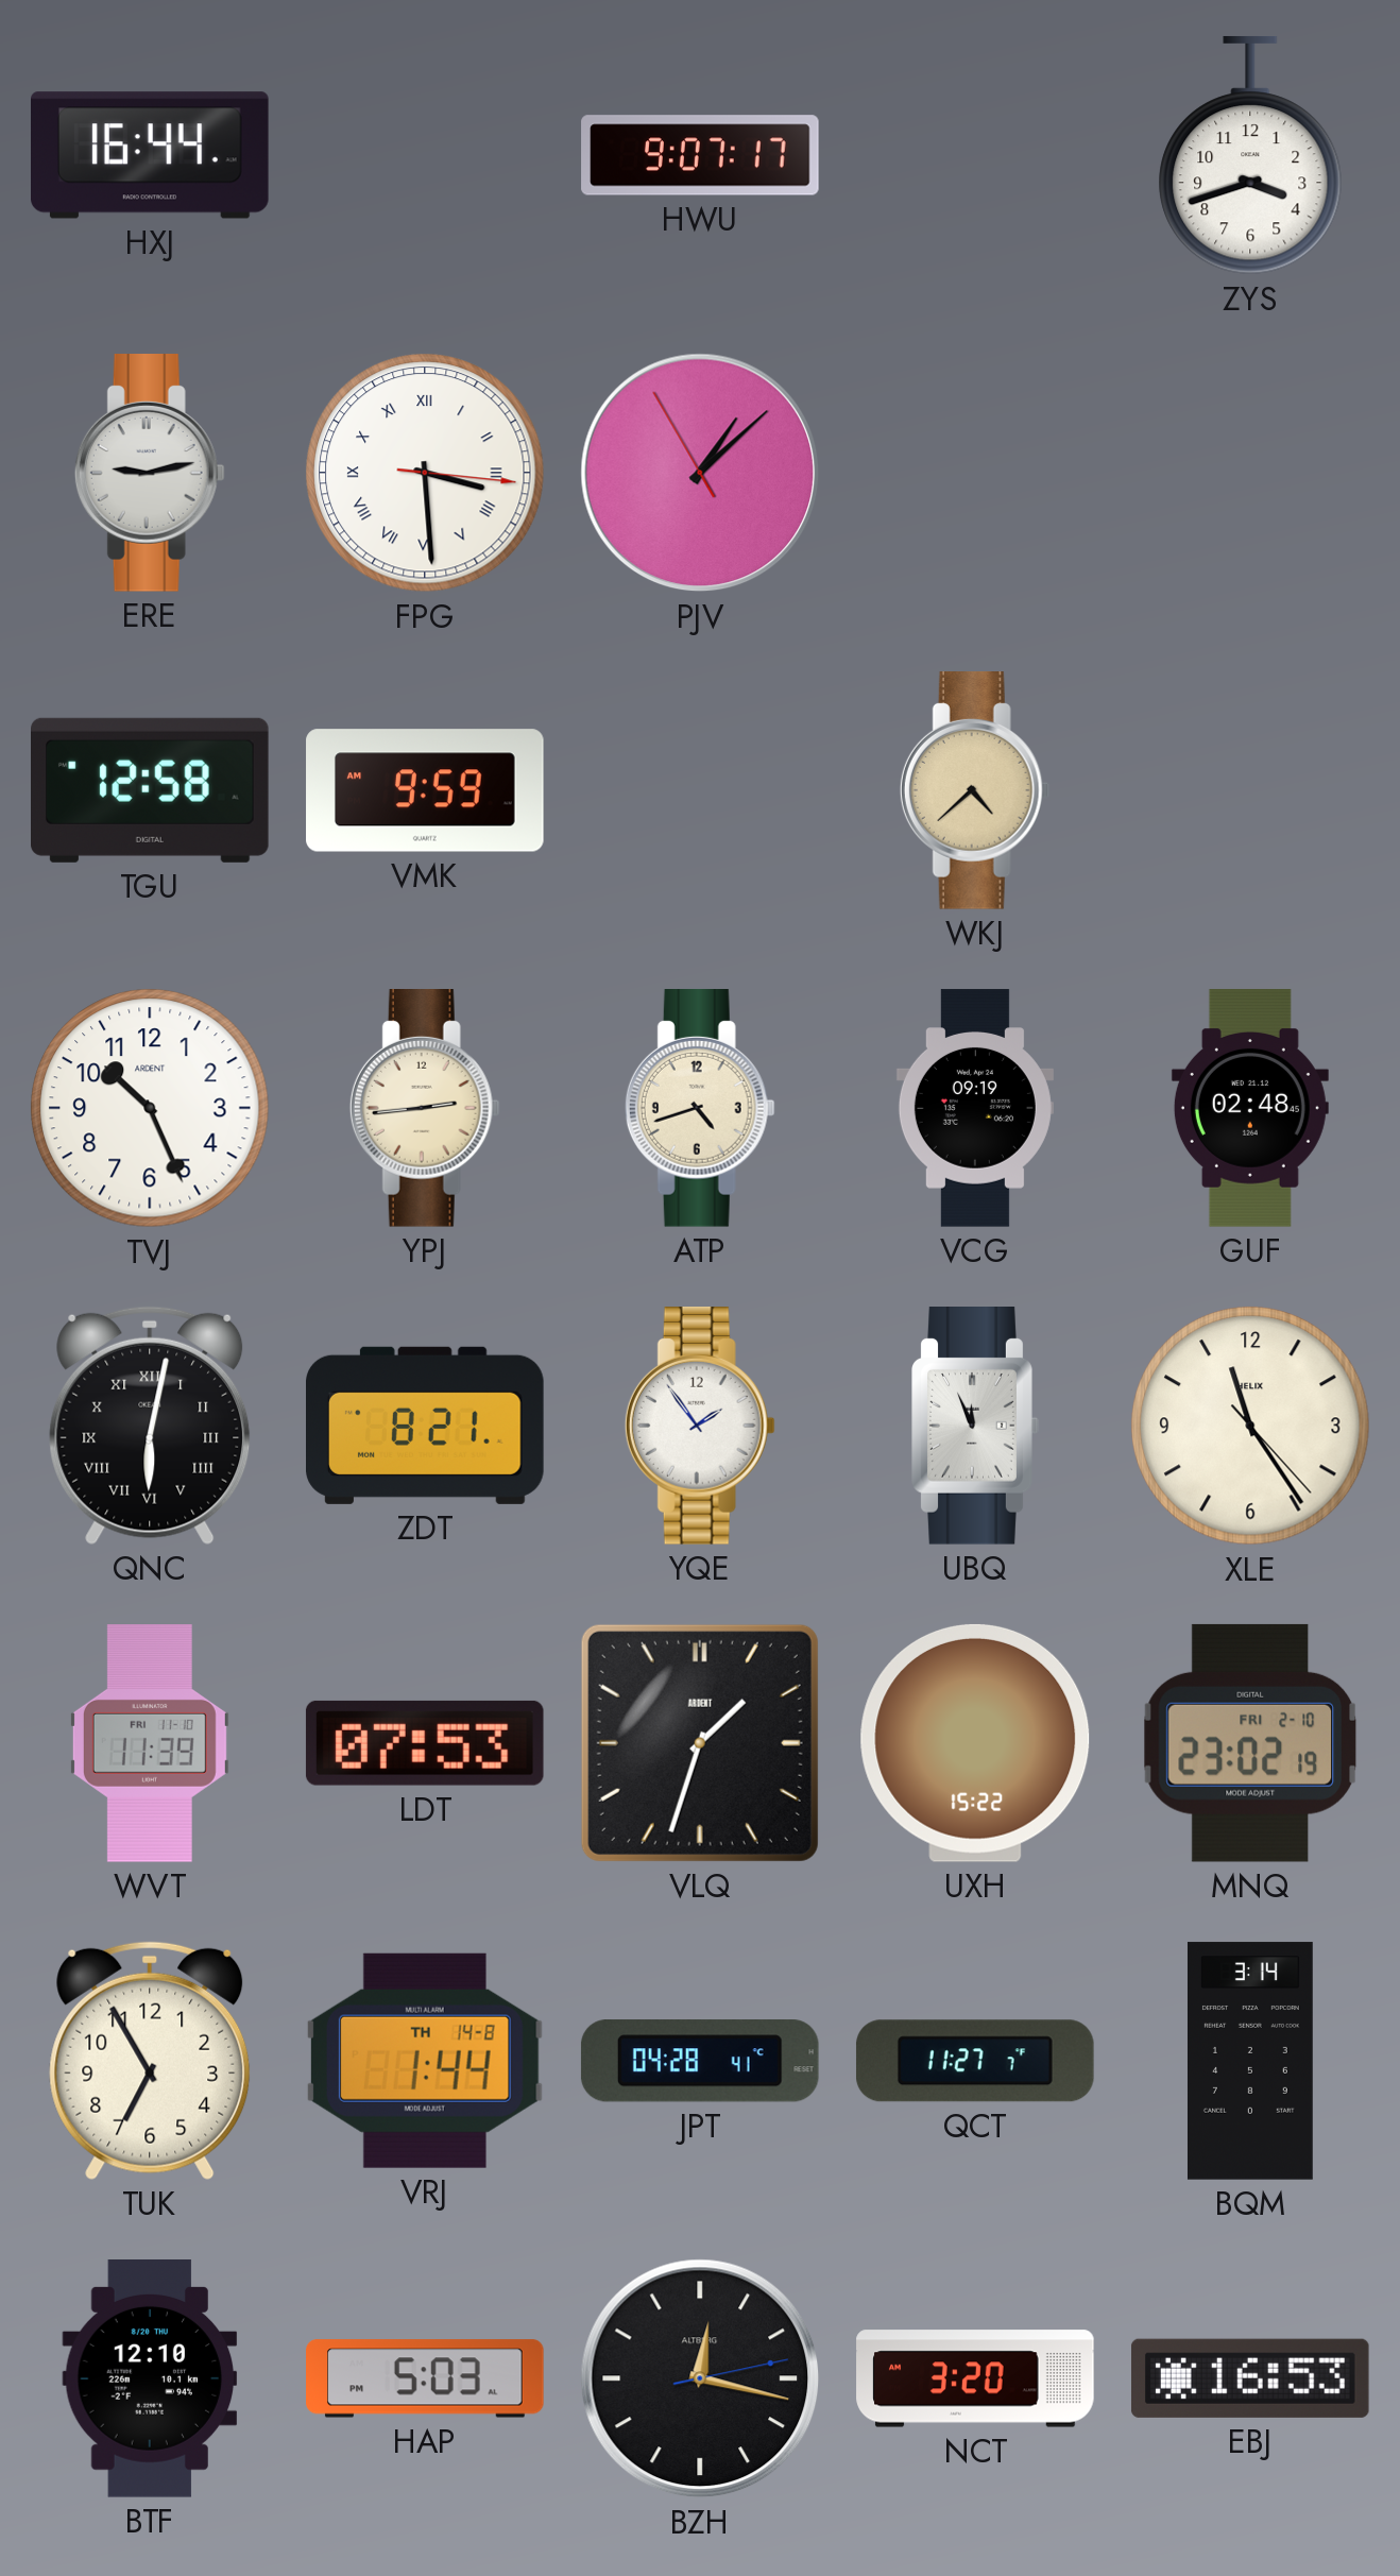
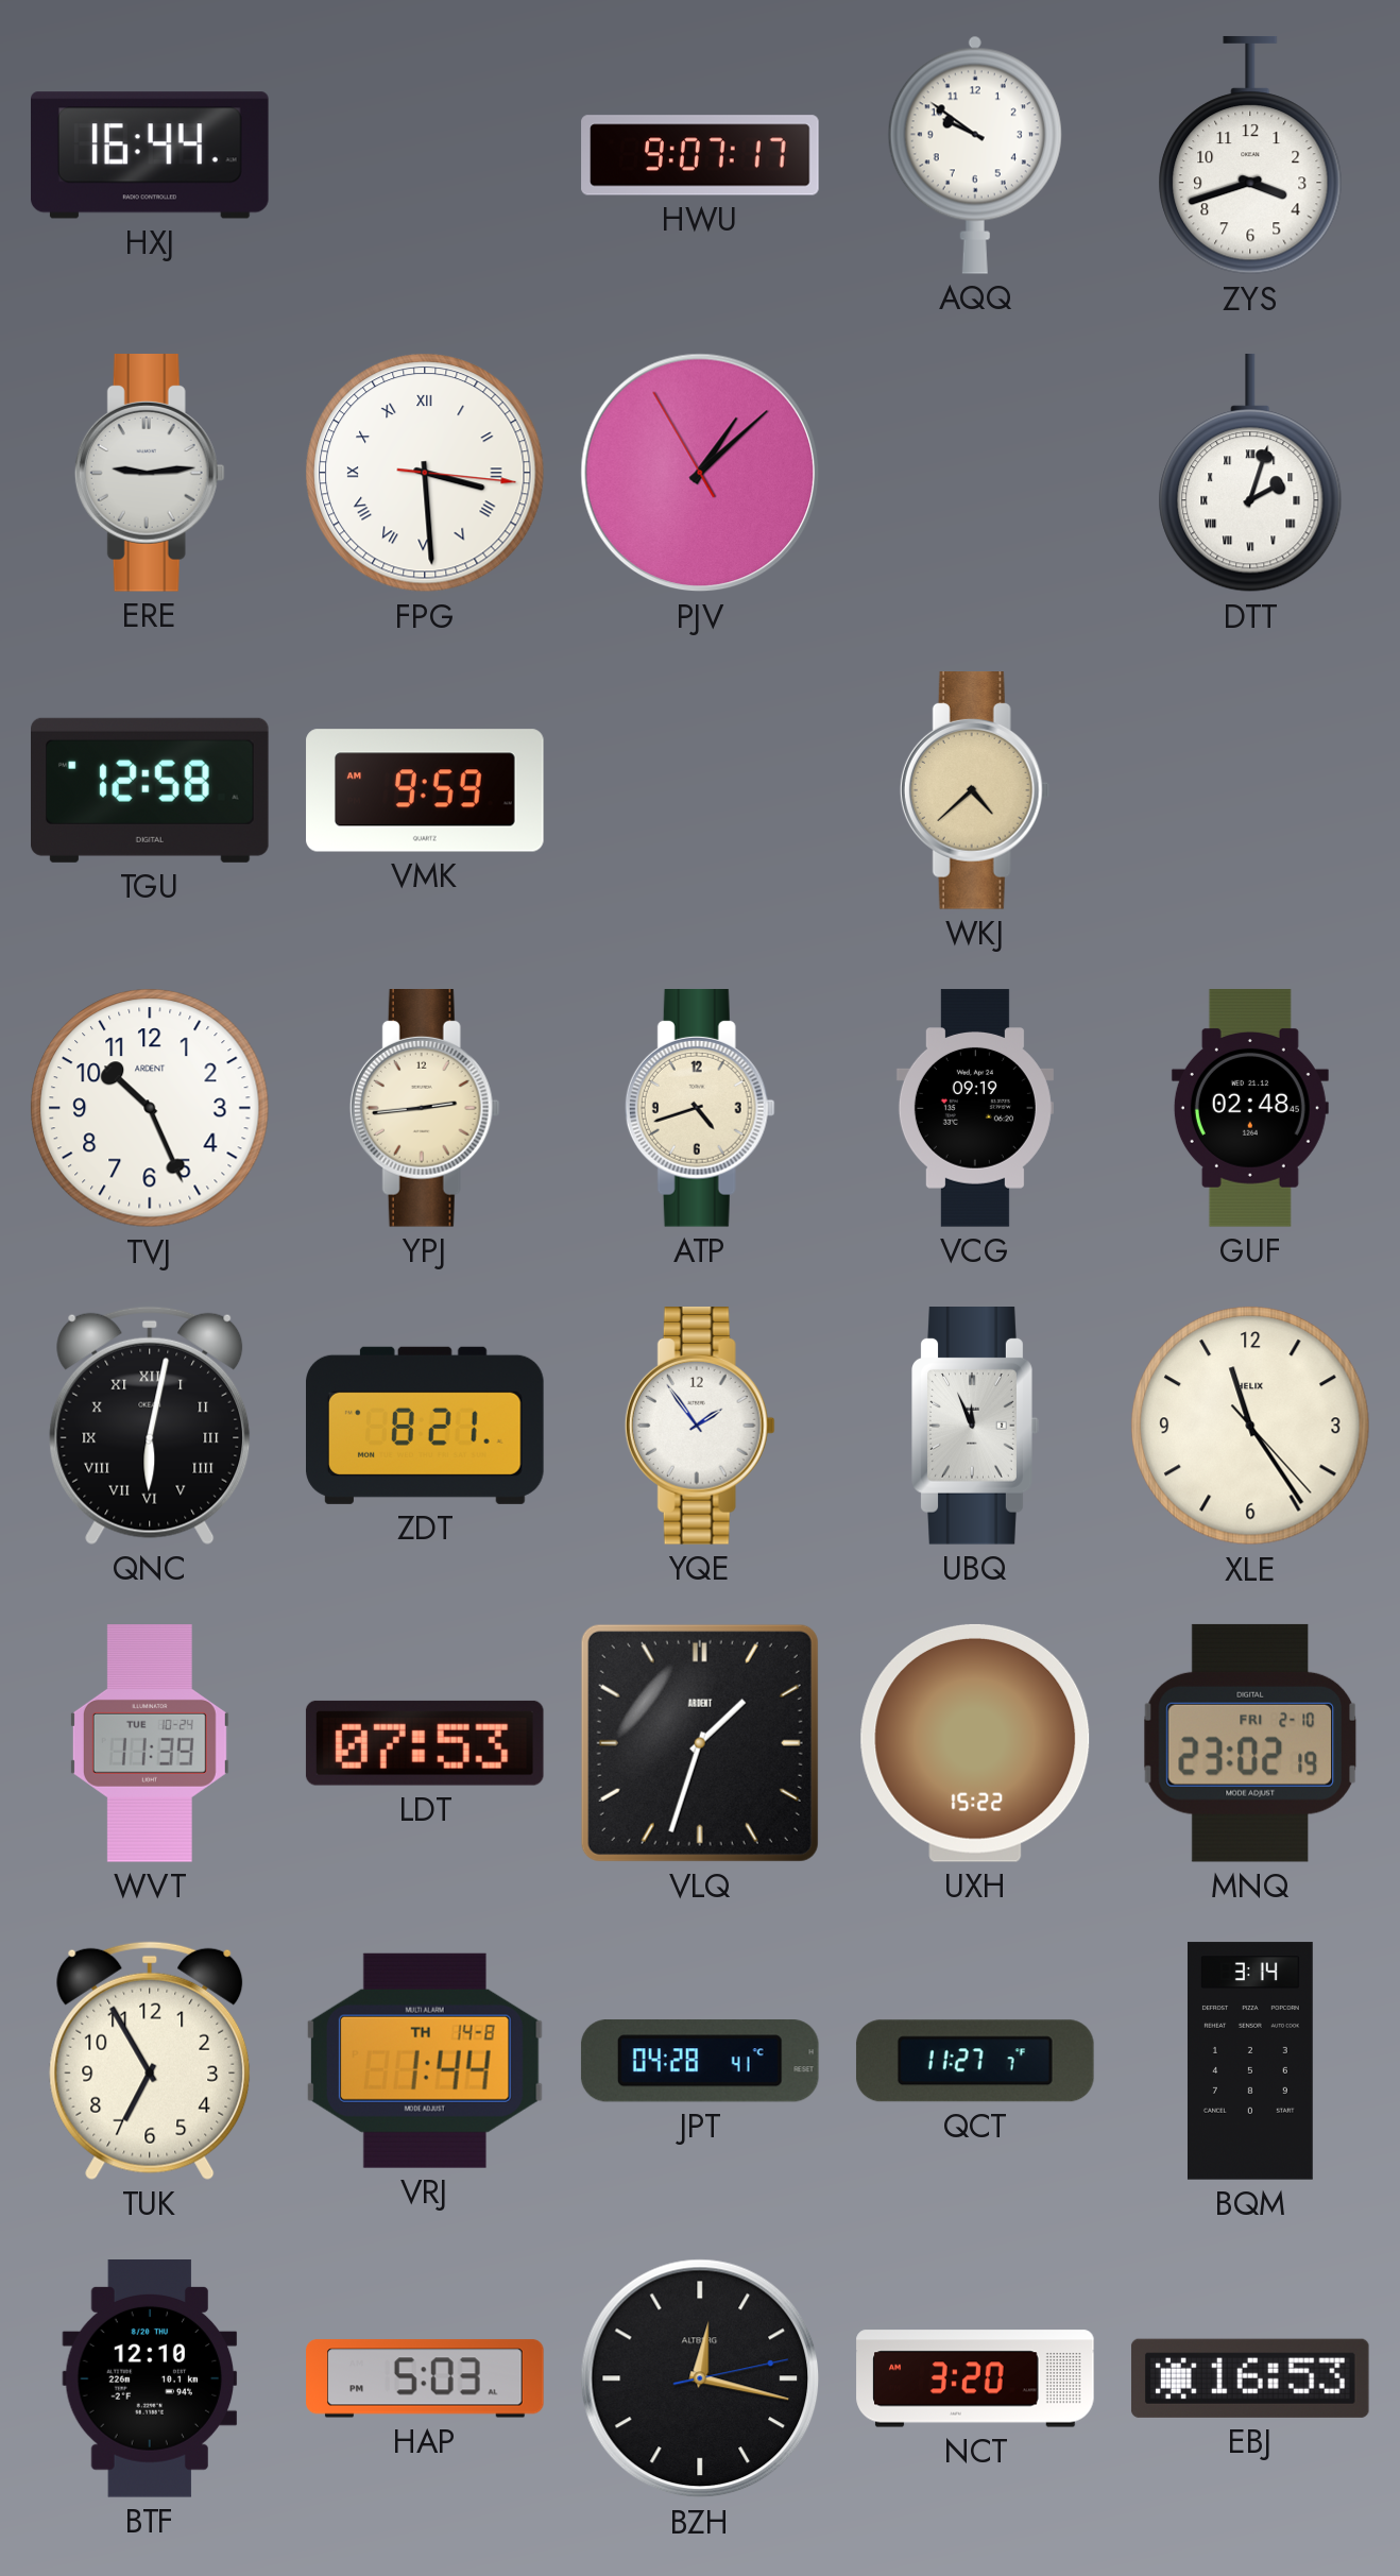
AQQ: none -> 9:51 (975, 155)
ERE: 9:13 -> 9:14 (150, 474)
DTT: none -> 2:03 (1250, 473)
WVT date: FRI 11-10 -> TUE 10-24 (150, 1743)
